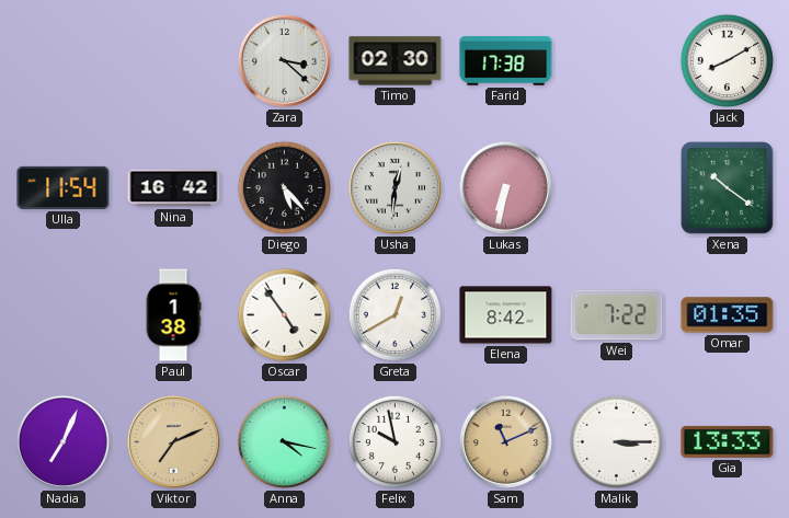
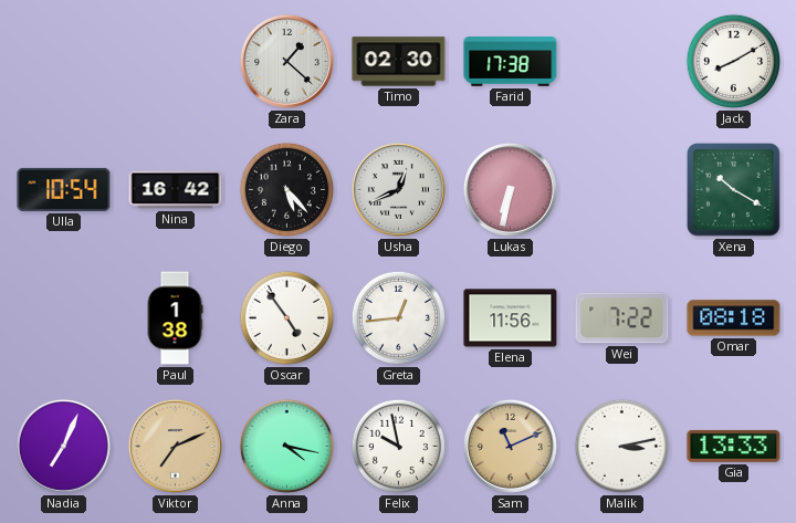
Zara: 3:22 -> 1:22 (286, 61)
Ulla: 11:54 -> 10:54 (64, 189)
Usha: 12:31 -> 12:41 (398, 189)
Xena: 10:21 -> 10:20 (734, 190)
Greta: 12:40 -> 12:44 (398, 317)
Elena: 8:42 -> 11:56 (511, 318)
Omar: 01:35 -> 08:18 (734, 318)
Malik: 3:15 -> 3:13 (621, 446)
